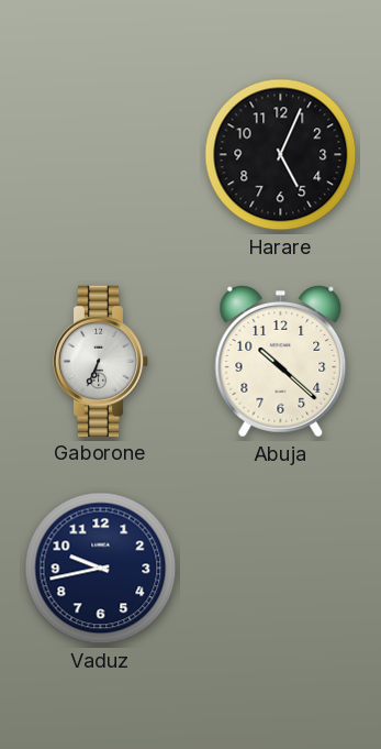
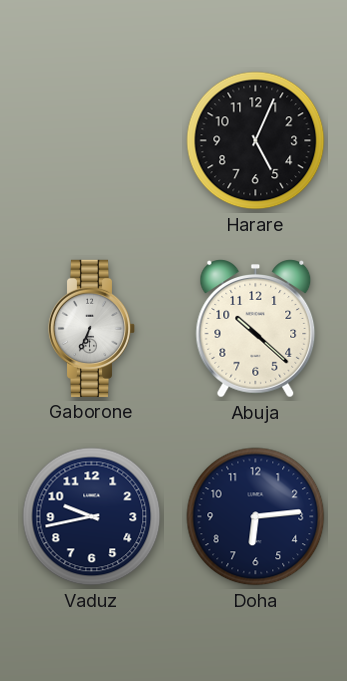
Doha: none -> 6:14 (256, 517)
